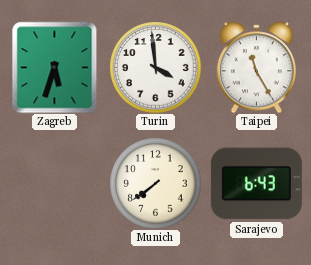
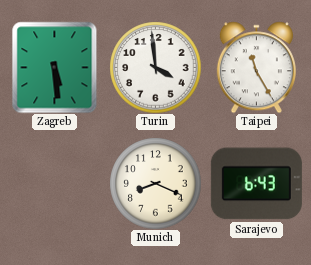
Zagreb: 5:33 -> 5:29 (55, 67)
Munich: 7:39 -> 8:19 (155, 183)
